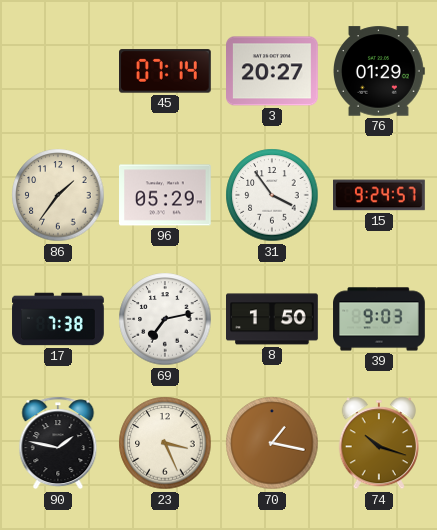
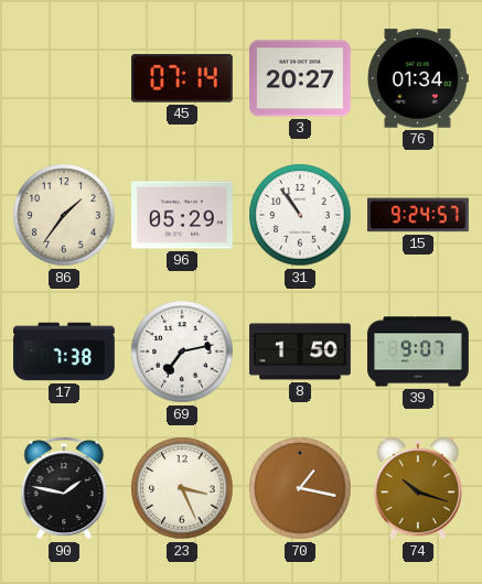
76: 01:29 -> 01:34 (418, 78)
31: 3:54 -> 10:54 (300, 215)
39: 9:03 -> 9:07 (418, 352)
